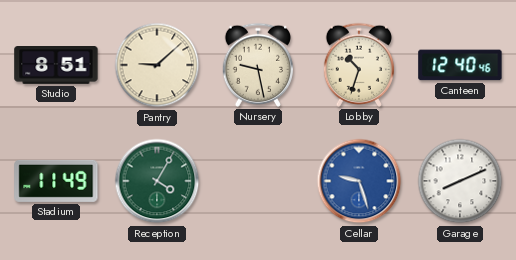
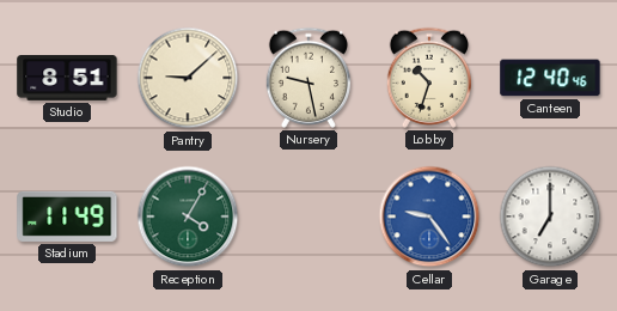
Cellar: 9:27 -> 9:24 (429, 217)
Garage: 8:11 -> 7:00 (550, 217)
